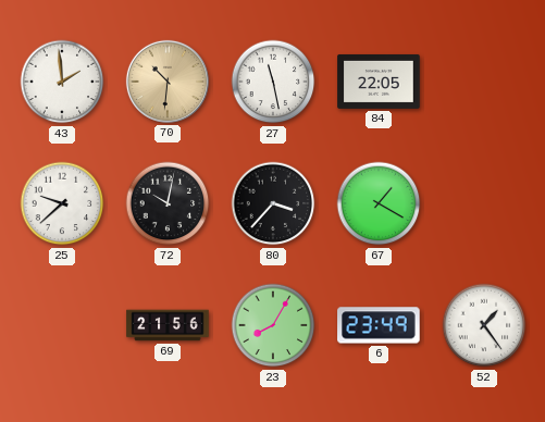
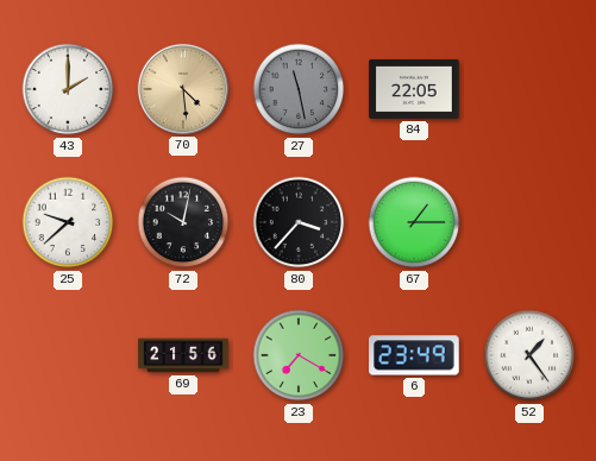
43: 1:59 -> 2:00 (68, 89)
70: 10:31 -> 4:29 (183, 89)
27 dial: white -> grey (299, 89)
67: 1:20 -> 1:15 (414, 222)
23: 8:05 -> 7:20 (299, 355)
